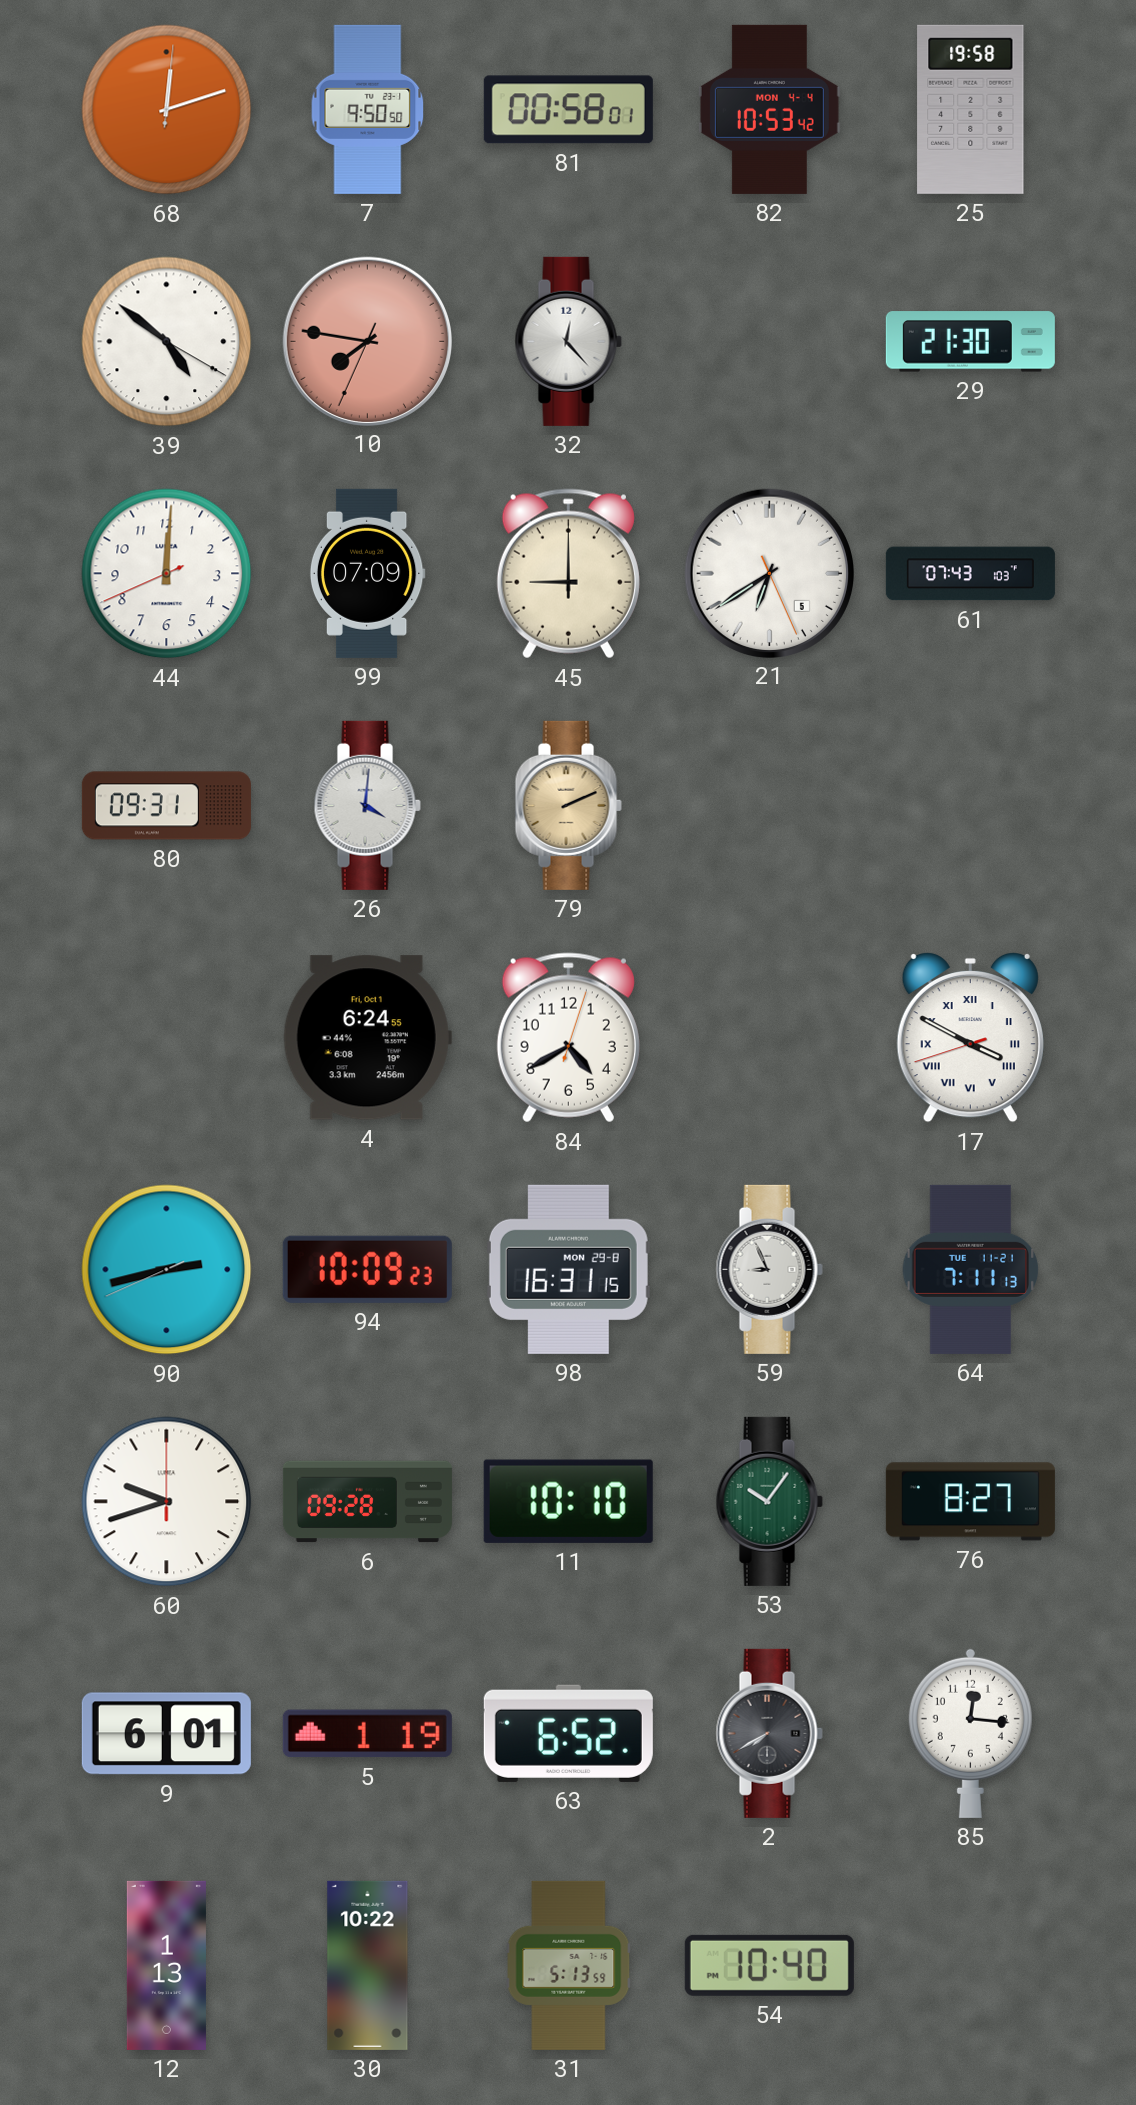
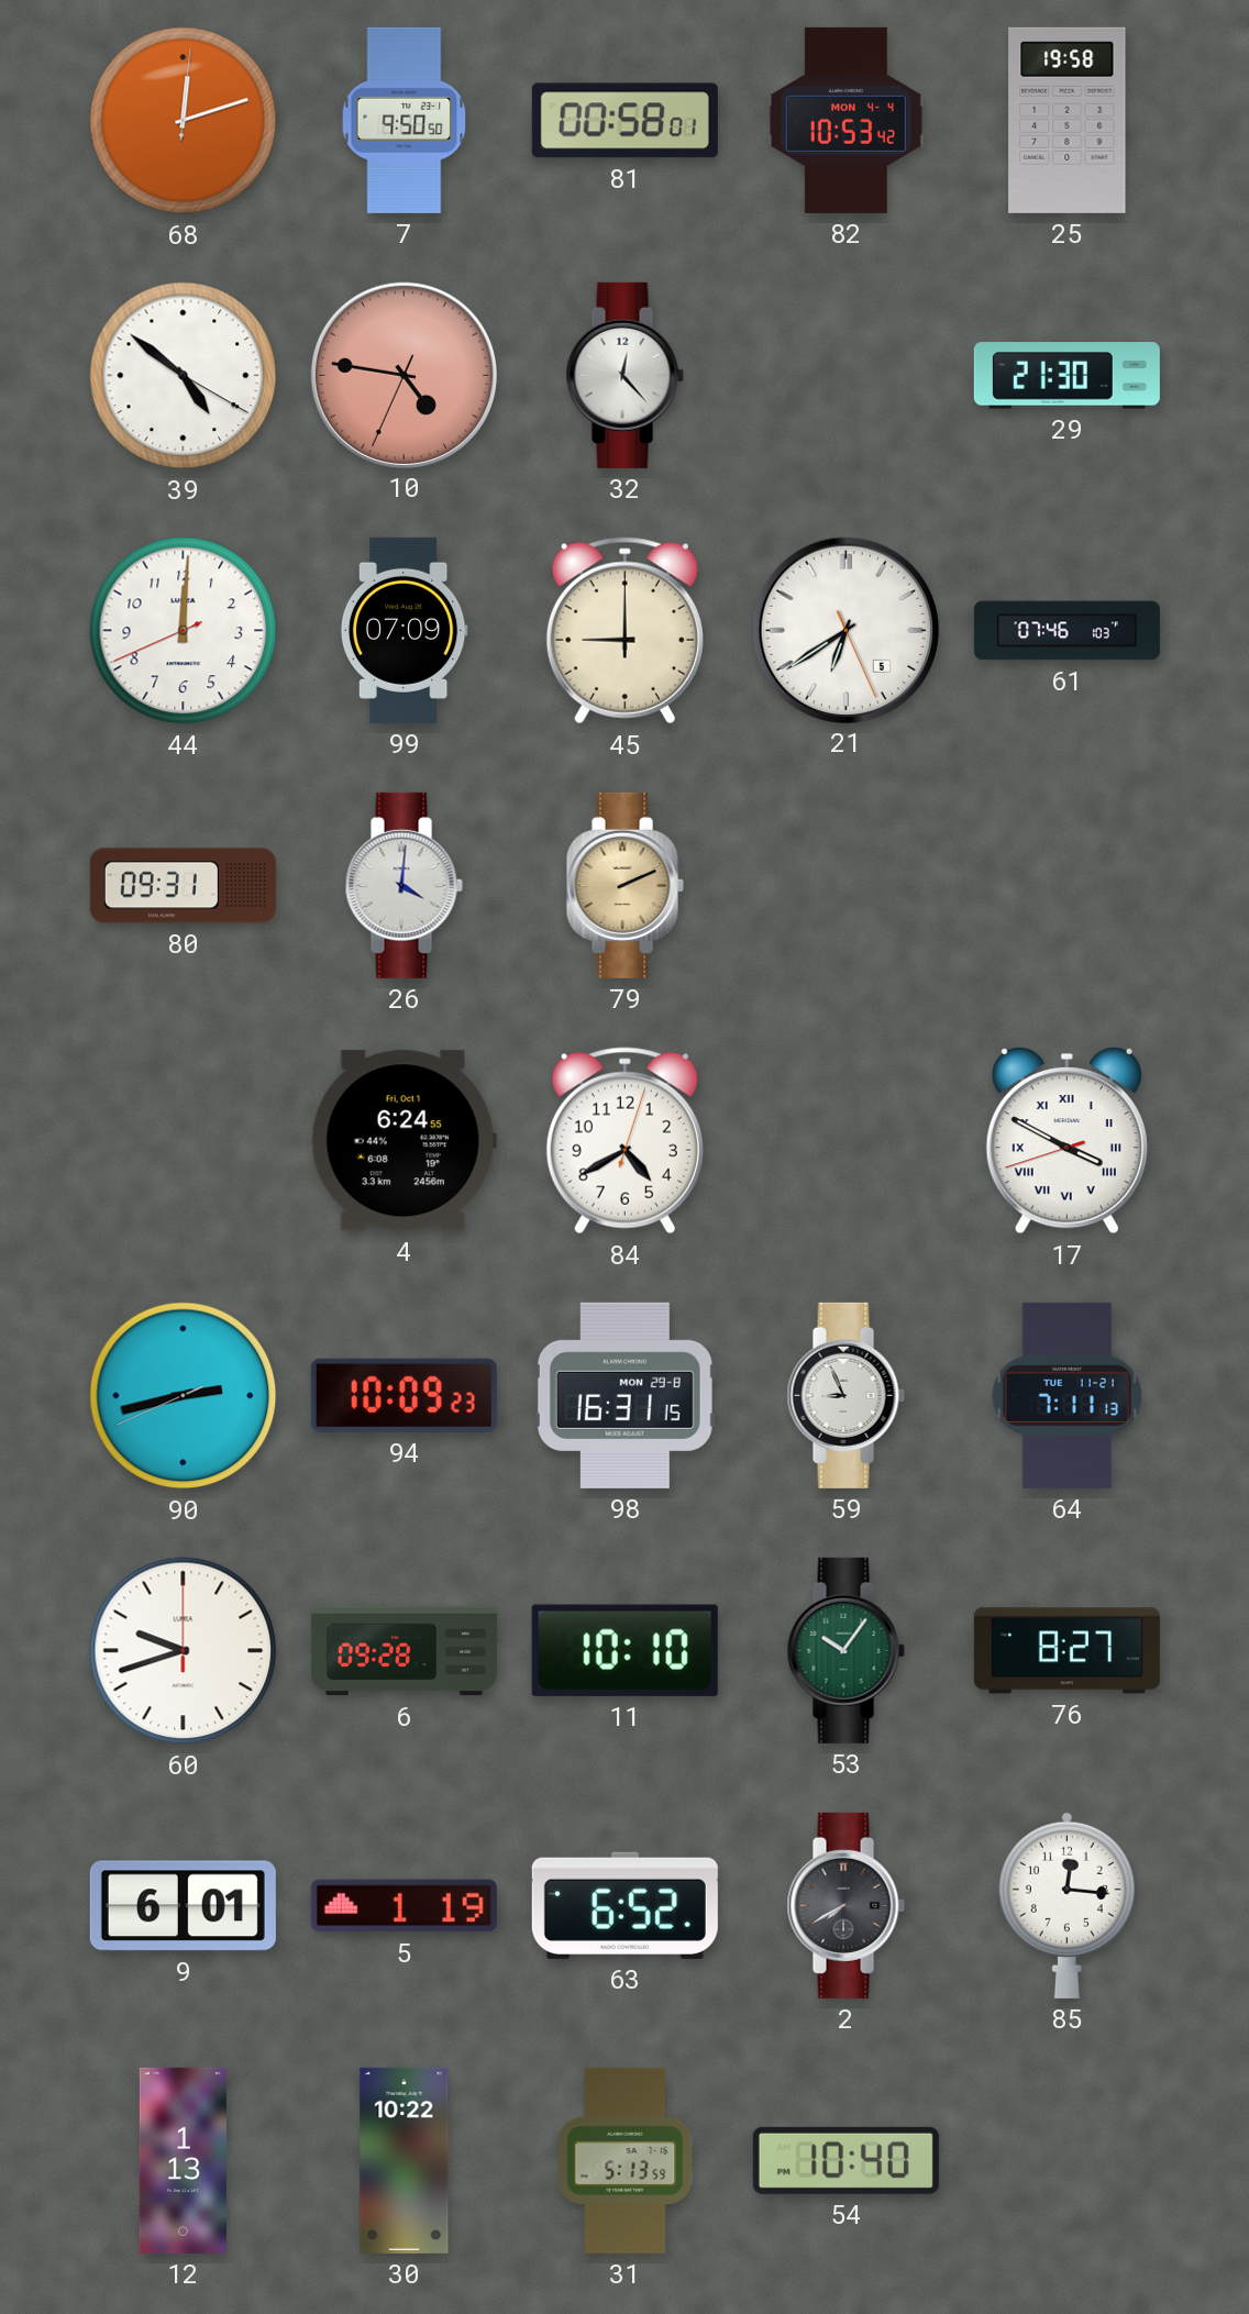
10: 7:46 -> 4:46 (404, 375)
61: 07:43 -> 07:46 (1066, 631)
